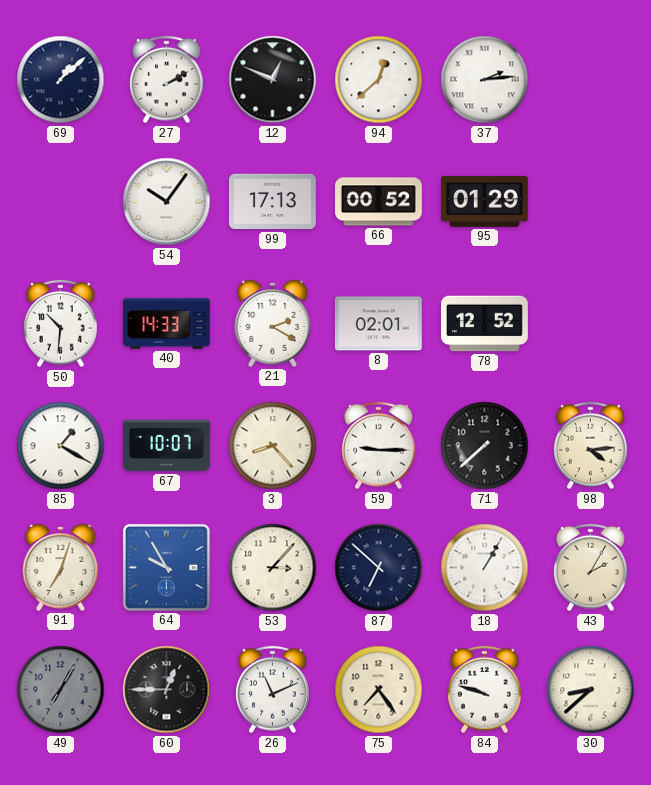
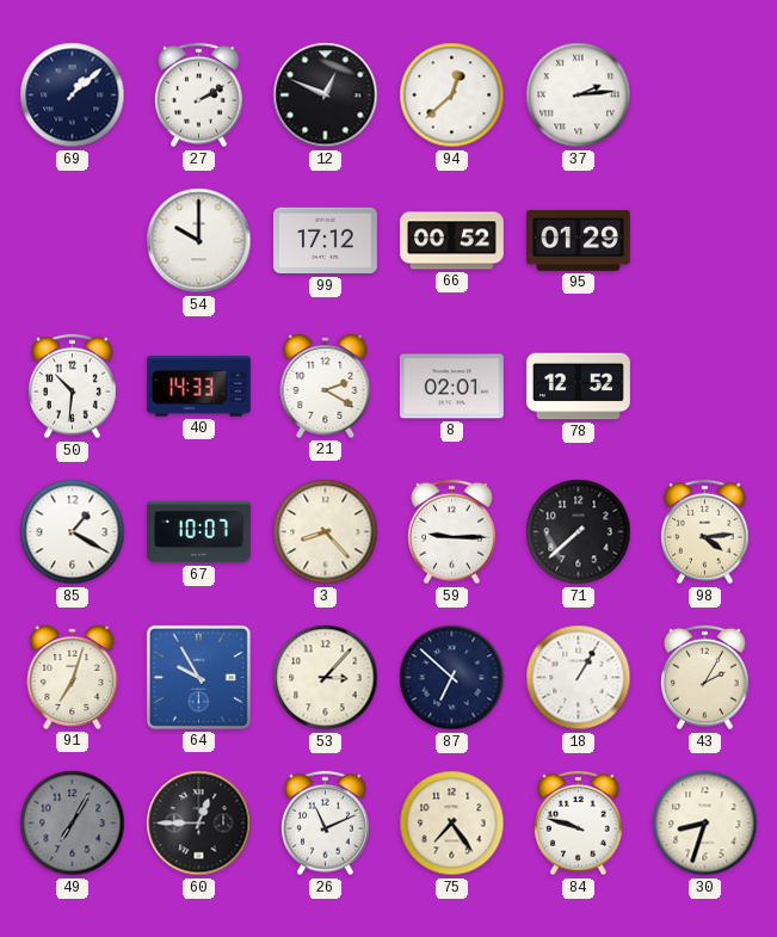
54: 10:06 -> 10:00 (199, 241)
99: 17:13 -> 17:12 (325, 241)
30: 8:38 -> 8:33 (705, 824)
